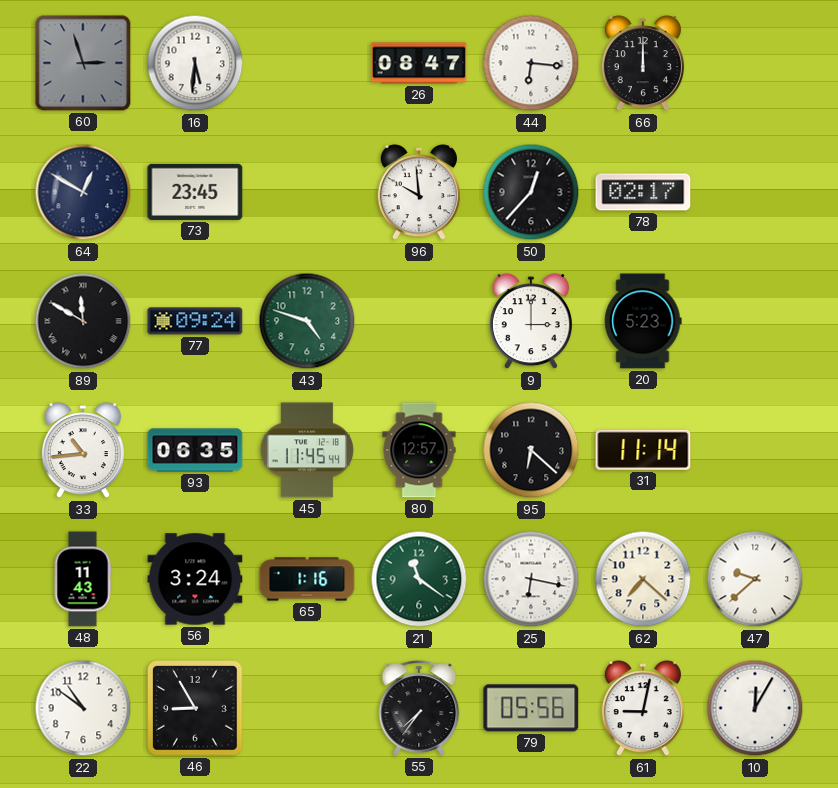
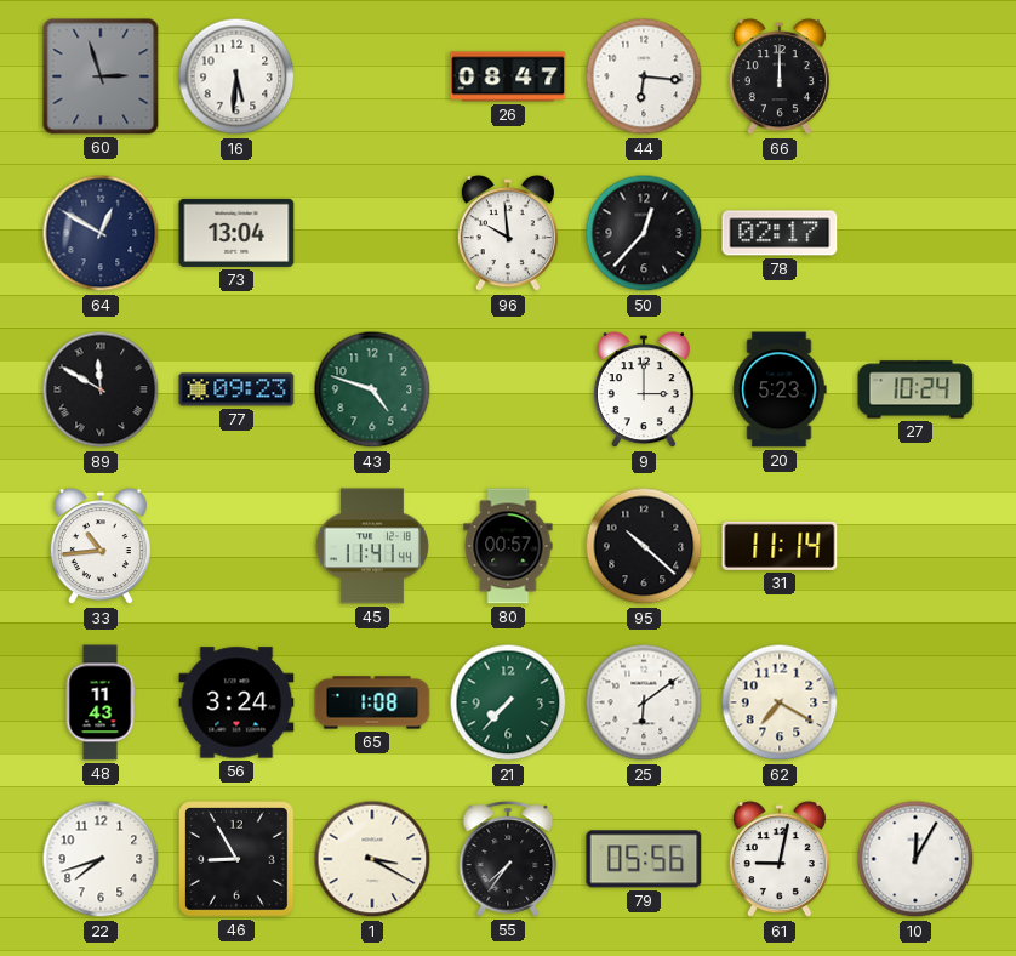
73: 23:45 -> 13:04 (236, 233)
77: 09:24 -> 09:23 (236, 389)
27: none -> 10:24 (915, 389)
93: 06:35 -> none (195, 450)
45: 11:45 -> 11:41 (372, 546)
80: 12:57 -> 00:57 (508, 546)
95: 6:22 -> 10:22 (644, 546)
65: 1:16 -> 1:08 (372, 702)
21: 11:21 -> 7:37 (508, 702)
25: 6:17 -> 6:09 (644, 702)
62: 7:22 -> 7:20 (780, 702)
47: 9:38 -> none (755, 579)
22: 10:51 -> 7:42 (101, 859)
1: none -> 3:20 (372, 859)
